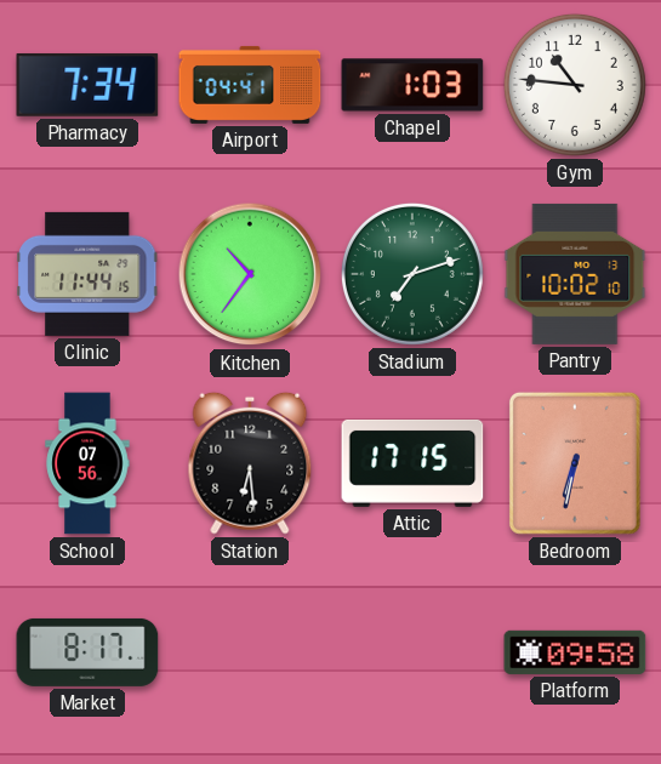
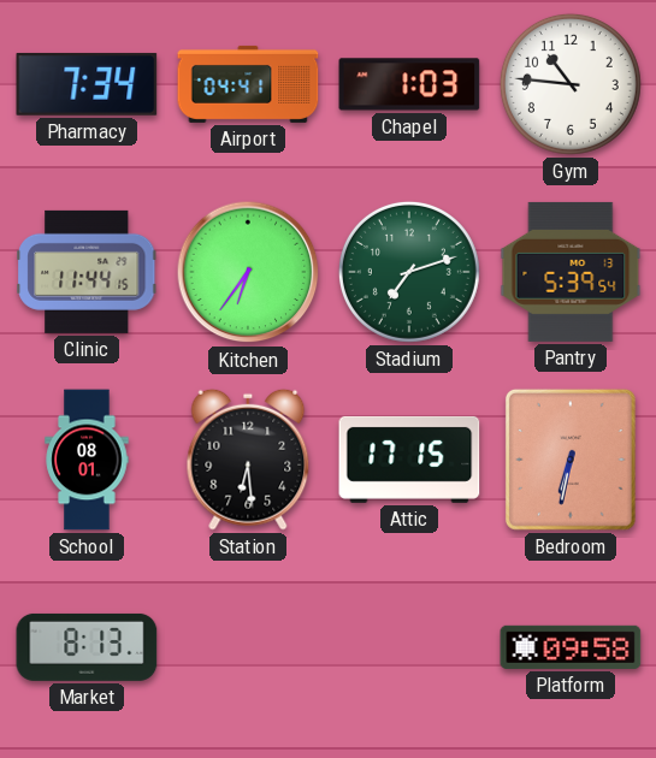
Kitchen: 10:36 -> 6:36 (248, 272)
Pantry: 10:02 -> 5:39 (571, 272)
School: 07:56 -> 08:01 (87, 460)
Market: 8:17 -> 8:13 (87, 647)
